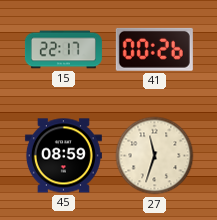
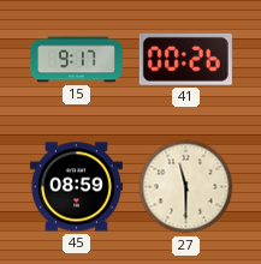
15: 22:17 -> 9:17 (76, 60)
27: 11:33 -> 11:30 (186, 187)
